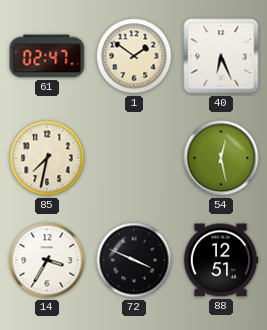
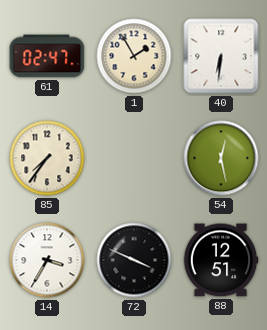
1: 1:51 -> 1:55 (134, 56)
40: 6:26 -> 6:31 (221, 56)
85: 7:32 -> 7:36 (47, 158)
